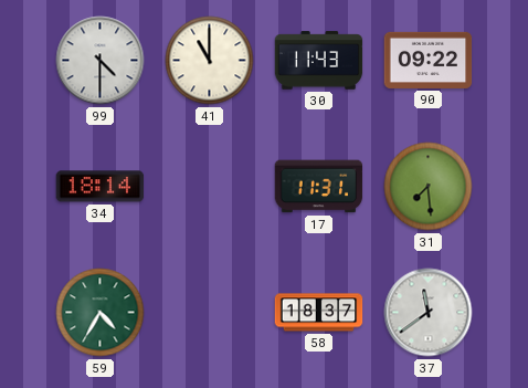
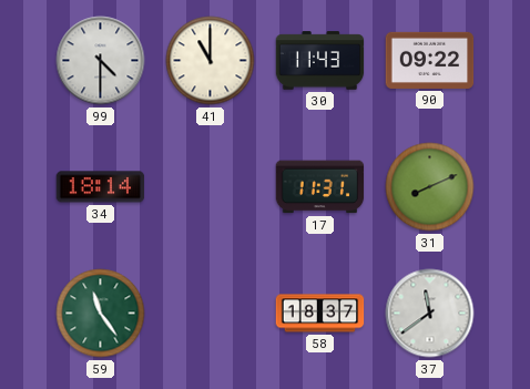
31: 7:29 -> 8:11 (430, 187)
59: 4:35 -> 11:24 (101, 314)
